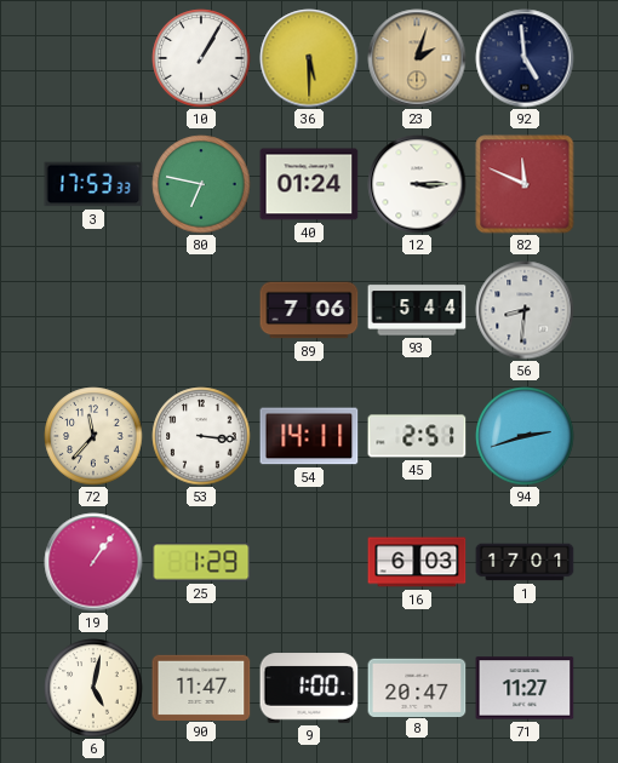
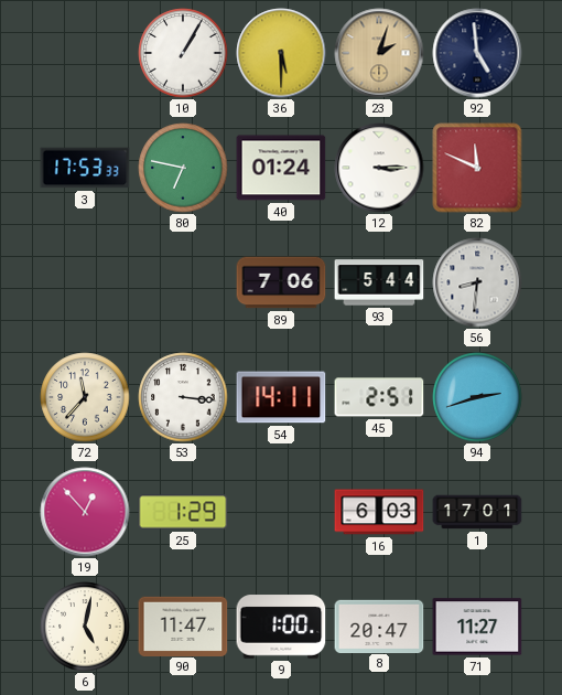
19: 1:06 -> 12:53 (85, 512)
